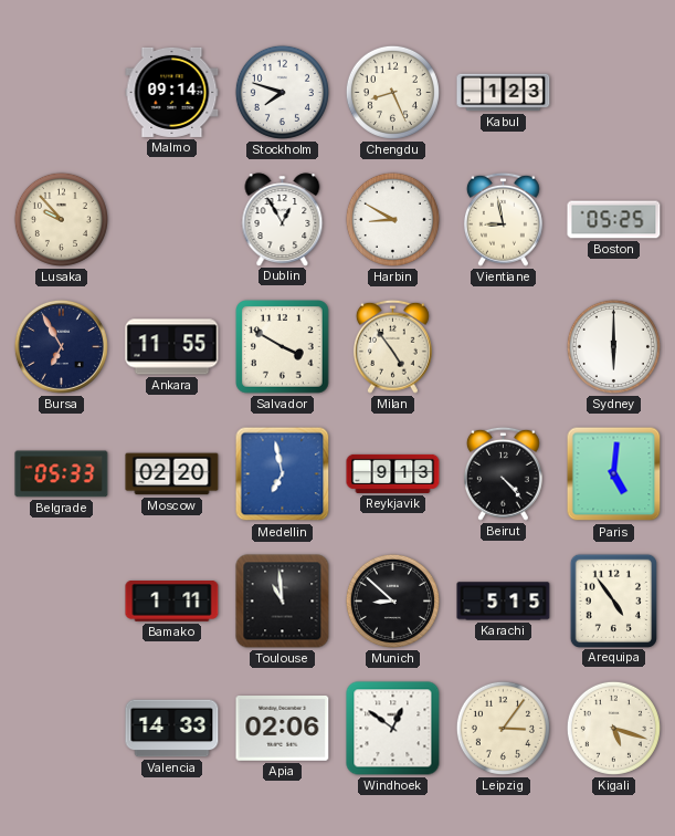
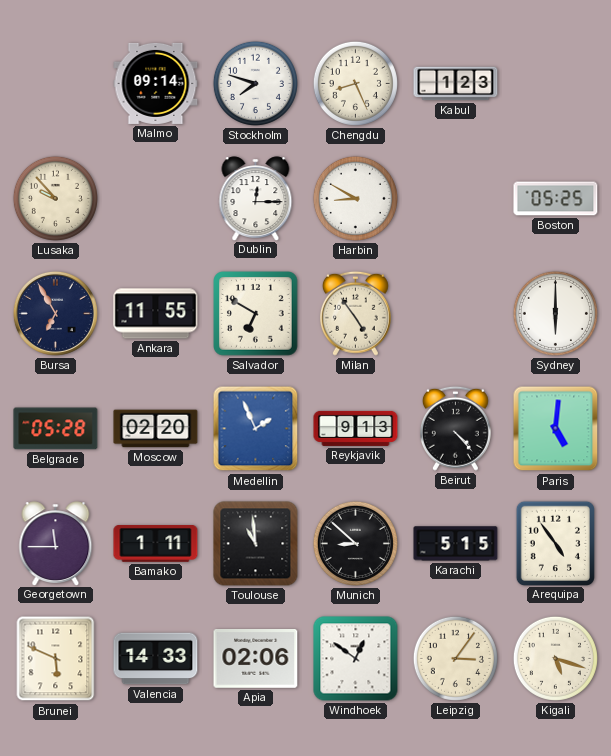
Dublin: 12:55 -> 12:15 (256, 198)
Vientiane: 8:58 -> none (503, 219)
Salvador: 3:50 -> 6:50 (256, 314)
Belgrade: 05:33 -> 05:28 (56, 429)
Medellin: 6:58 -> 1:56 (256, 429)
Georgetown: none -> 11:45 (56, 543)
Brunei: none -> 5:49 (56, 659)
